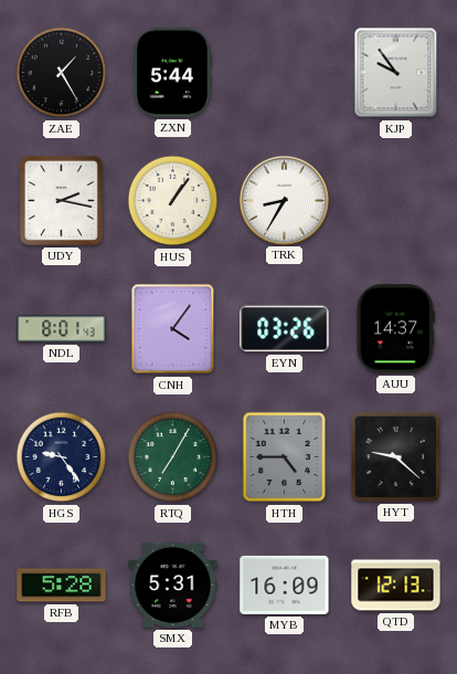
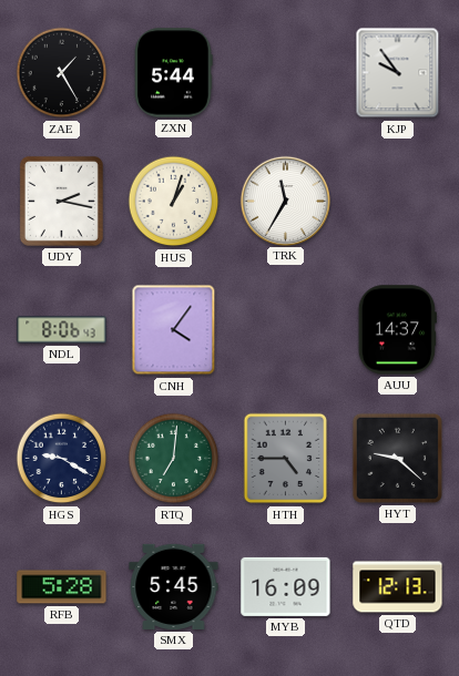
HUS: 1:06 -> 1:03 (174, 202)
TRK: 8:35 -> 11:35 (285, 201)
NDL: 8:01 -> 8:06 (62, 330)
EYN: 03:26 -> none (285, 329)
HGS: 9:24 -> 9:20 (62, 459)
RTQ: 7:05 -> 7:01 (174, 459)
SMX: 5:31 -> 5:45 (174, 586)
